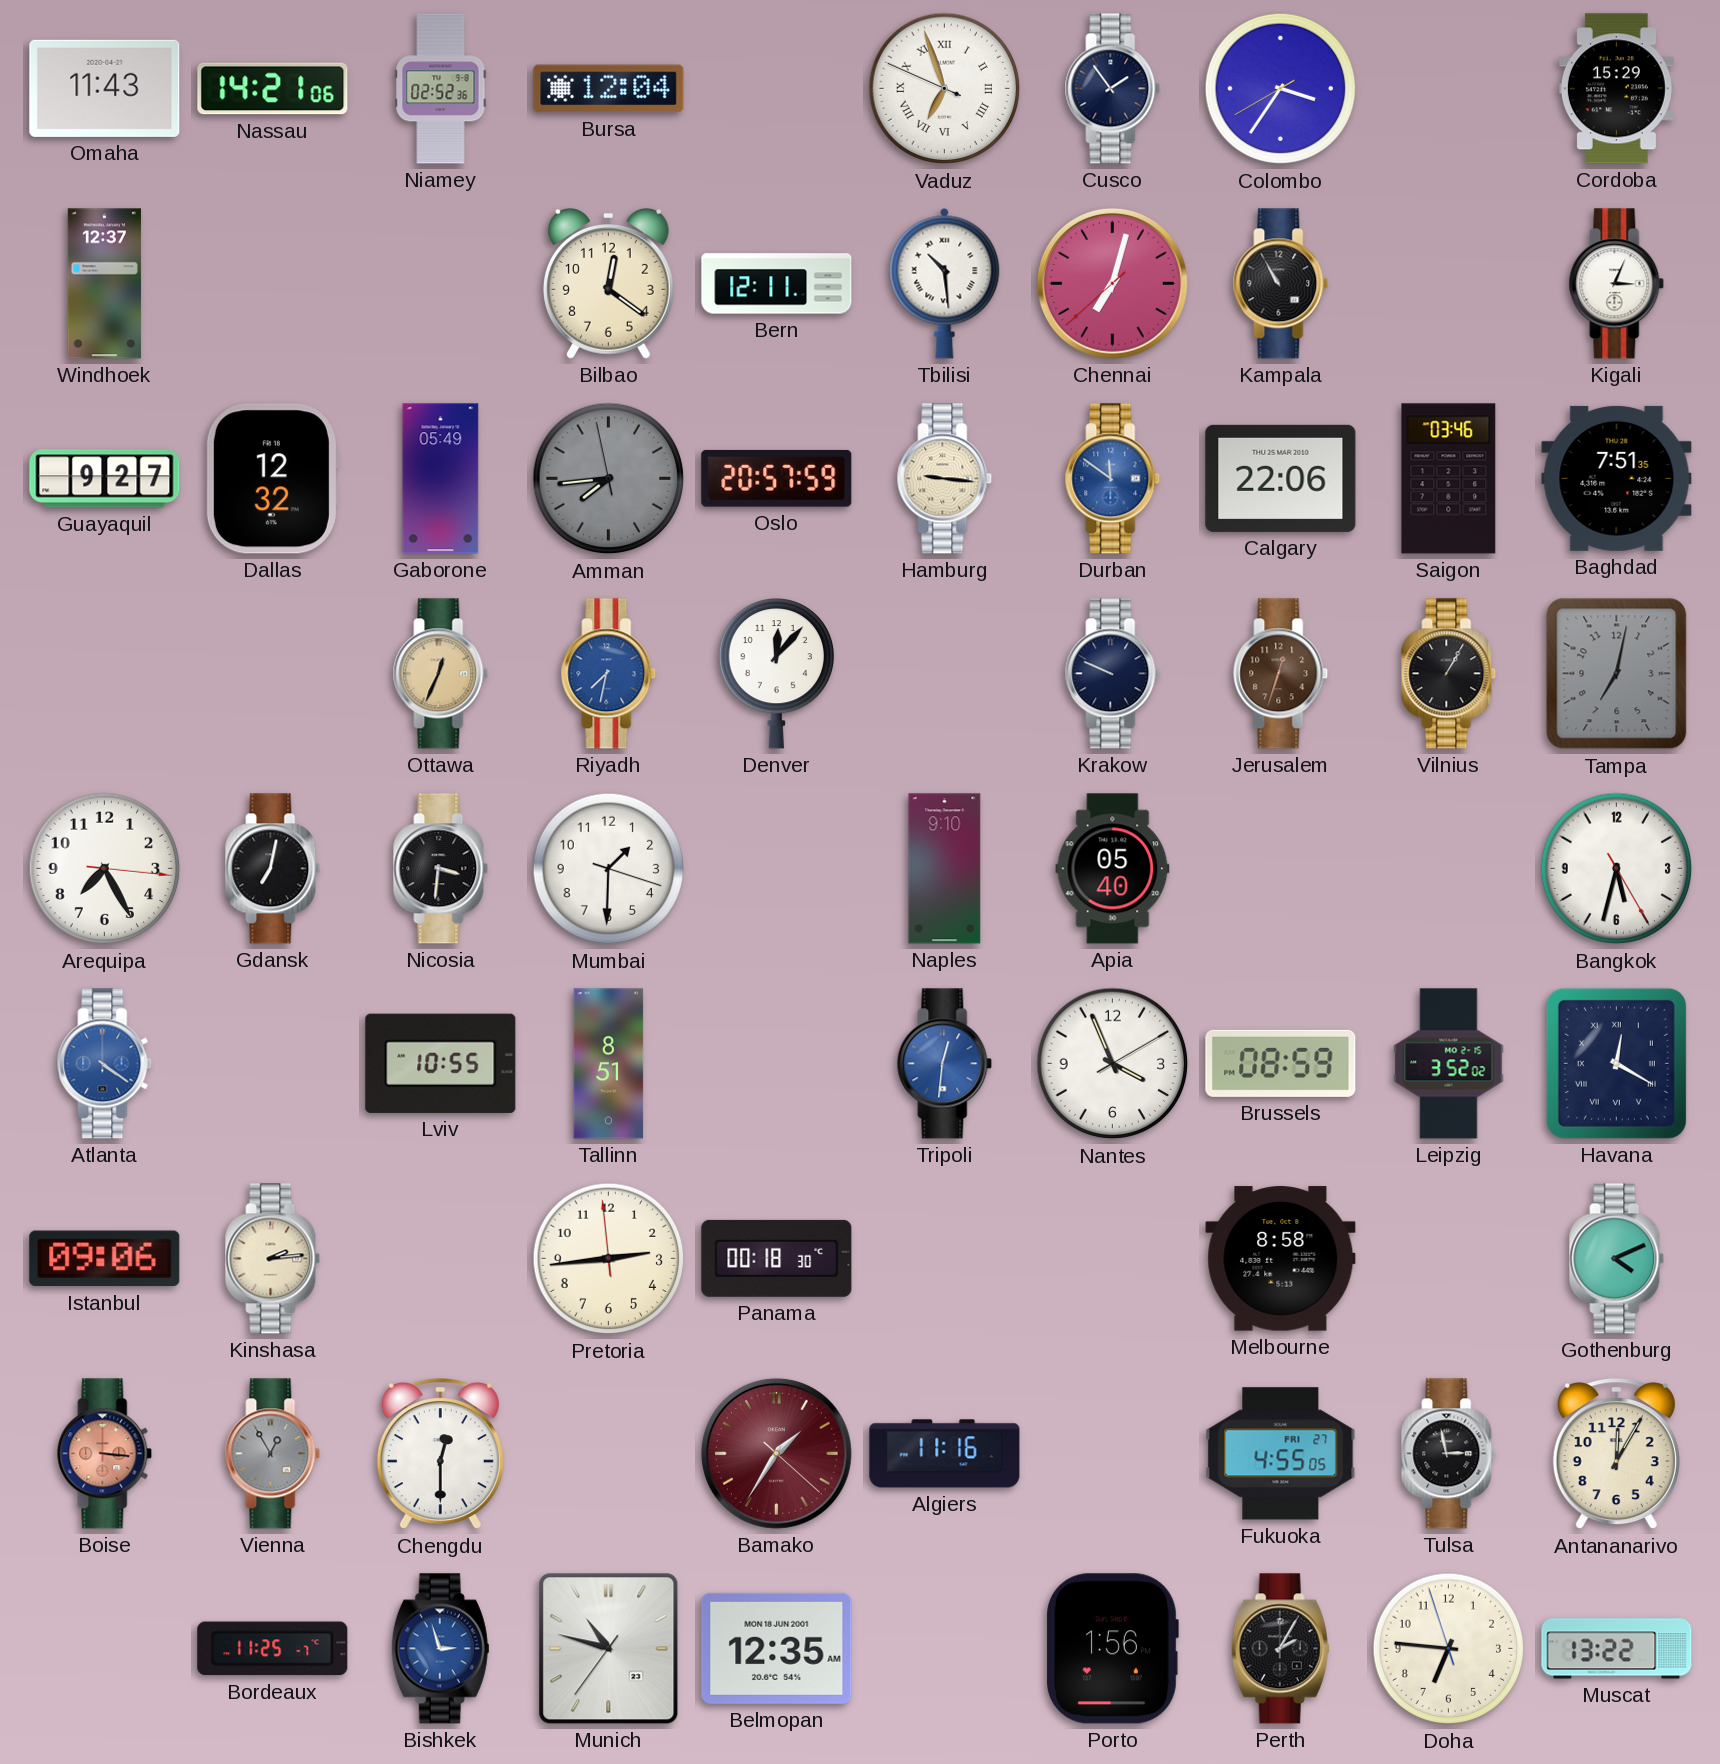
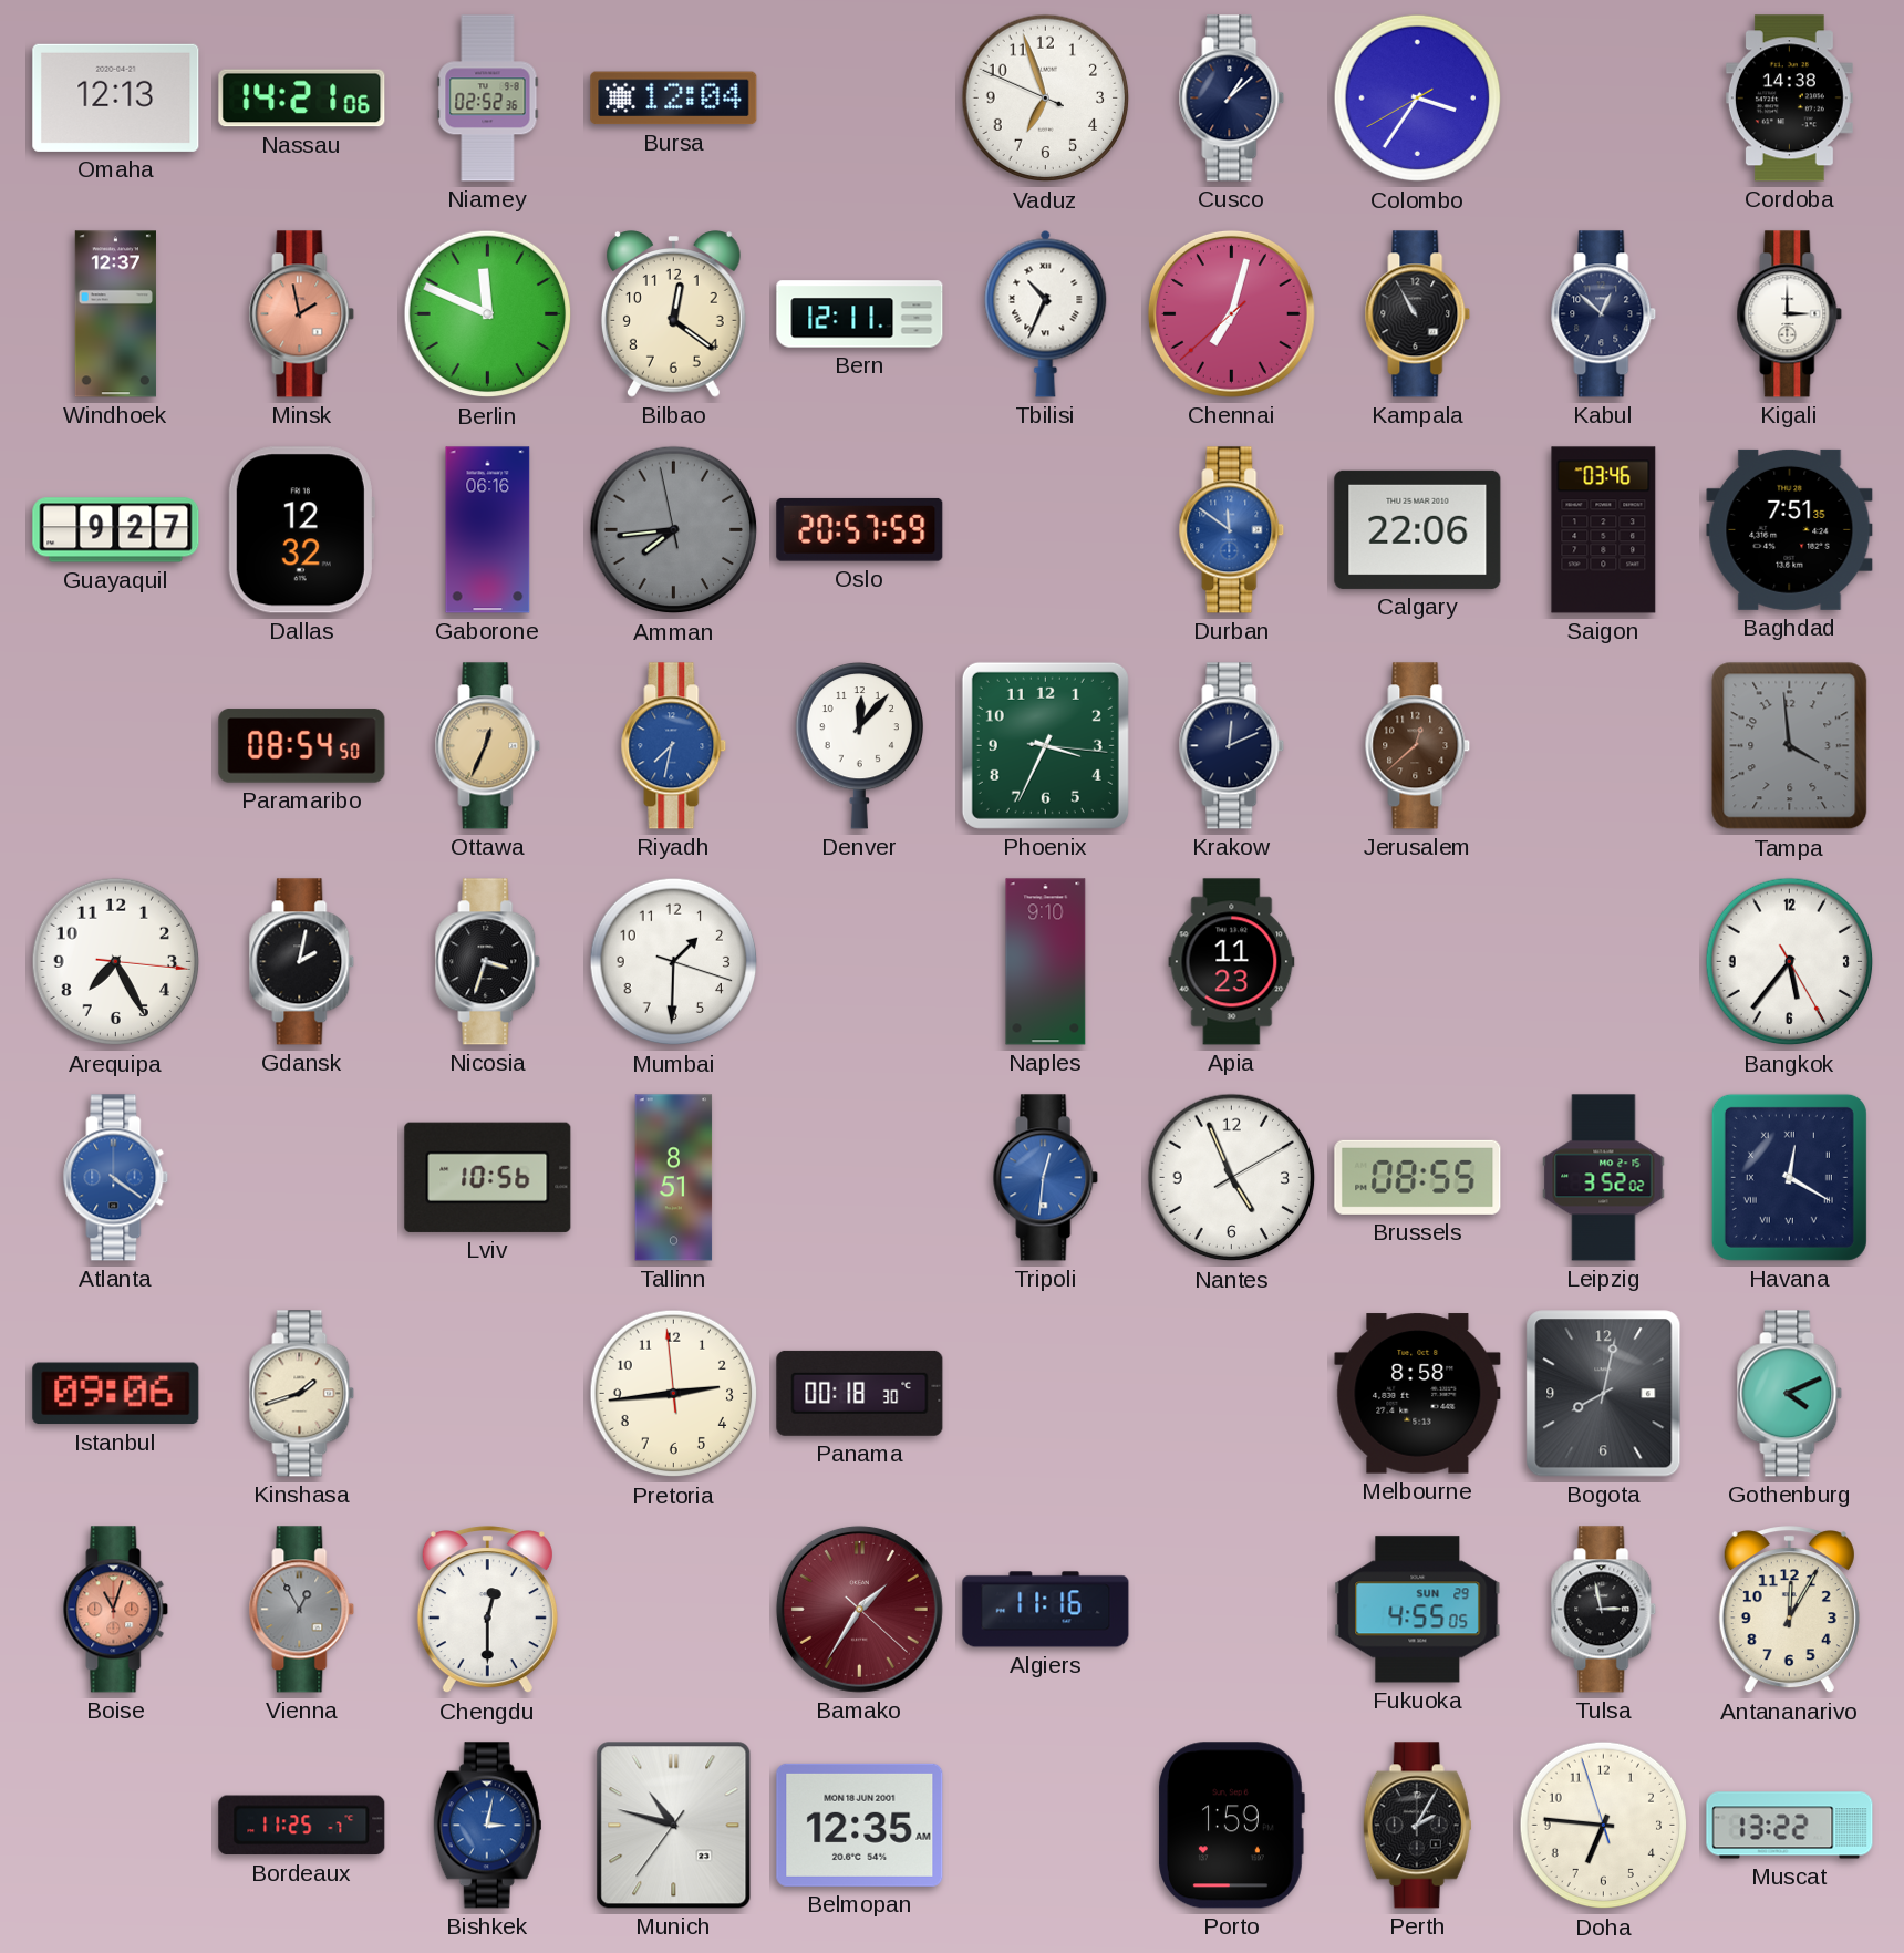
Omaha: 11:43 -> 12:13 (116, 97)
Vaduz numerals: Roman -> Arabic (1046, 99)
Cusco: 1:54 -> 1:08 (1232, 99)
Cordoba: 15:29 -> 14:38 (1789, 99)
Minsk: none -> 1:58 (302, 314)
Berlin: none -> 11:49 (488, 314)
Tbilisi: 10:29 -> 10:34 (1046, 313)
Kabul: none -> 12:52 (1604, 314)
Kigali: 3:04 -> 3:00 (1790, 314)
Gaborone: 05:49 -> 06:16 (488, 530)
Hamburg: 9:16 -> none (945, 479)
Paramaribo: none -> 08:54 (302, 746)
Phoenix: none -> 3:34 (1045, 745)
Krakow: 9:49 -> 12:11 (1232, 746)
Jerusalem: 12:33 -> 12:38 (1418, 746)
Vilnius: 1:05 -> none (1449, 674)
Tampa: 7:02 -> 3:59 (1790, 746)
Gdansk: 7:02 -> 2:02 (302, 962)
Nicosia: 3:31 -> 3:33 (488, 962)
Apia: 05:40 -> 11:23 (1232, 962)
Bangkok: 5:32 -> 5:36 (1790, 962)
Lviv: 10:55 -> 10:56 (488, 1177)
Nantes: 3:56 -> 4:56 (1232, 1178)
Brussels: 08:59 -> 08:55 (1418, 1177)
Kinshasa: 2:14 -> 1:42 (302, 1394)
Bogota: none -> 8:02 (1604, 1394)
Boise: 3:16 -> 11:03 (116, 1610)
Fukuoka date: FRI 27 -> SUN 29 (1418, 1610)
Bishkek: 2:57 -> 3:02 (487, 1826)
Porto: 1:56 -> 1:59 (1231, 1826)
